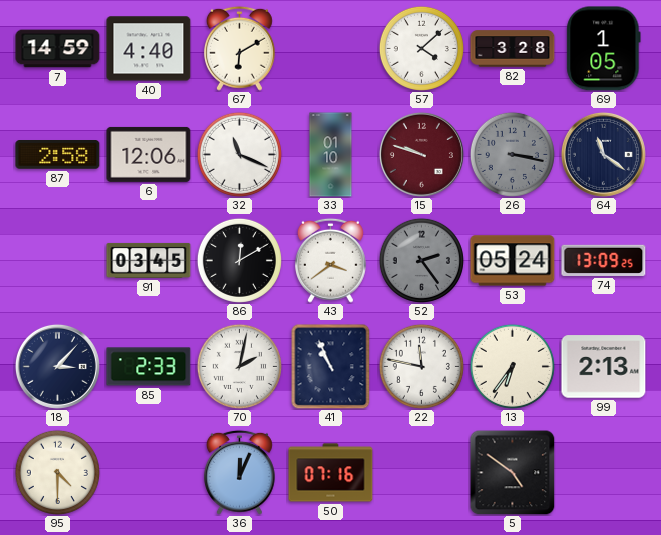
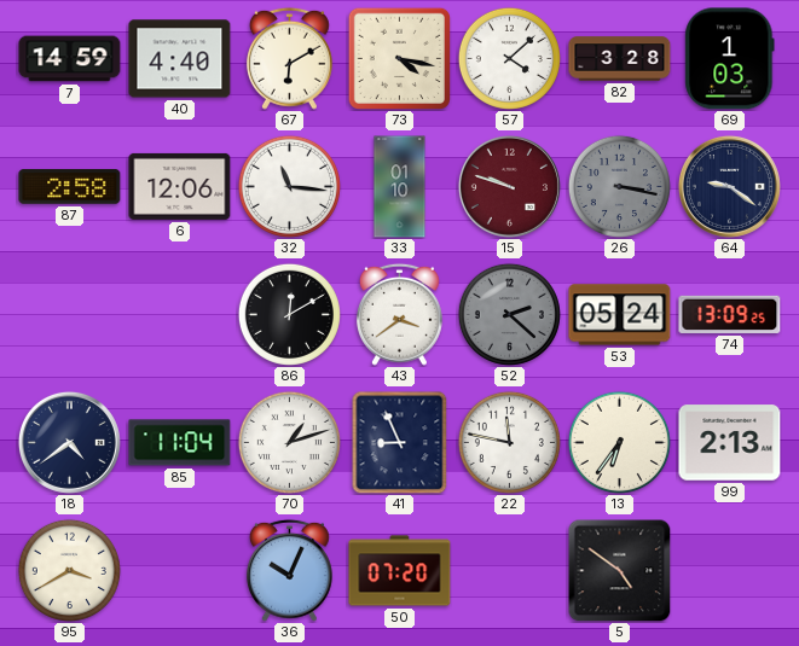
73: none -> 4:17 (399, 58)
69: 1:05 -> 1:03 (730, 59)
32: 11:19 -> 11:16 (289, 186)
64: 11:21 -> 9:21 (729, 186)
91: 03:45 -> none (149, 260)
52: 2:24 -> 2:22 (509, 314)
18: 3:07 -> 4:39 (69, 442)
85: 2:33 -> 11:04 (180, 443)
70: 2:02 -> 1:12 (289, 442)
41: 10:56 -> 8:56 (400, 442)
95: 4:30 -> 3:40 (69, 570)
36: 12:04 -> 10:04 (289, 570)
50: 07:16 -> 07:20 (400, 571)
